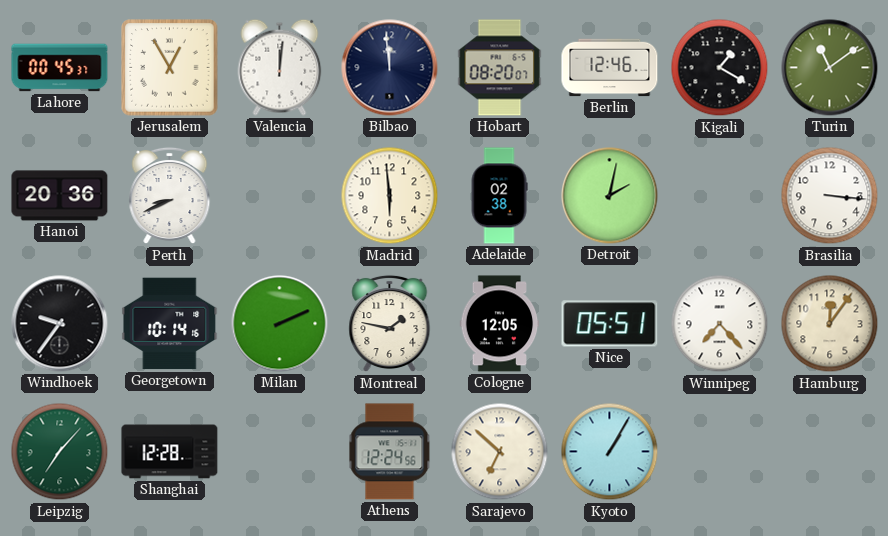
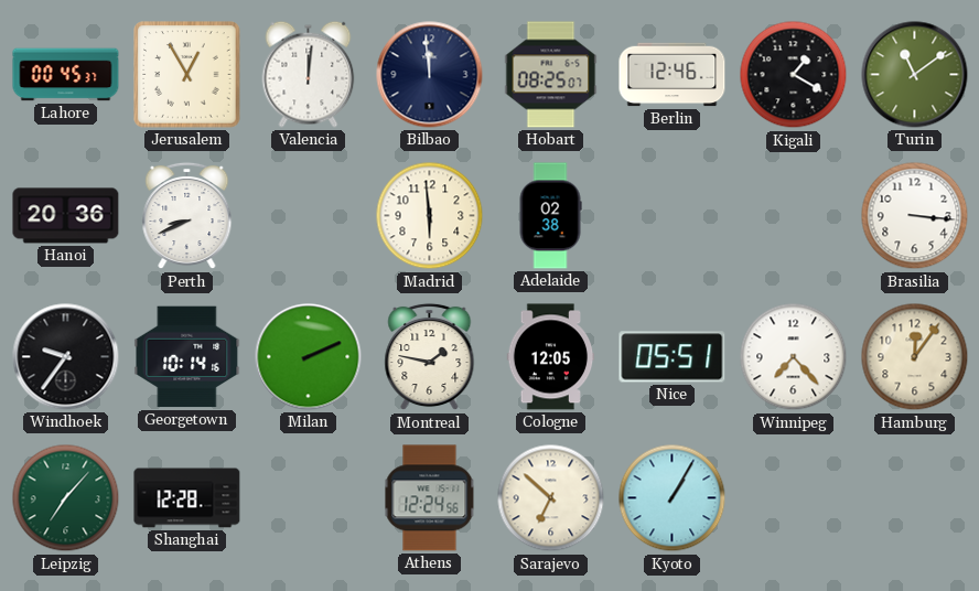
Hobart: 08:20 -> 08:25 (551, 75)
Detroit: 2:02 -> none (610, 196)
